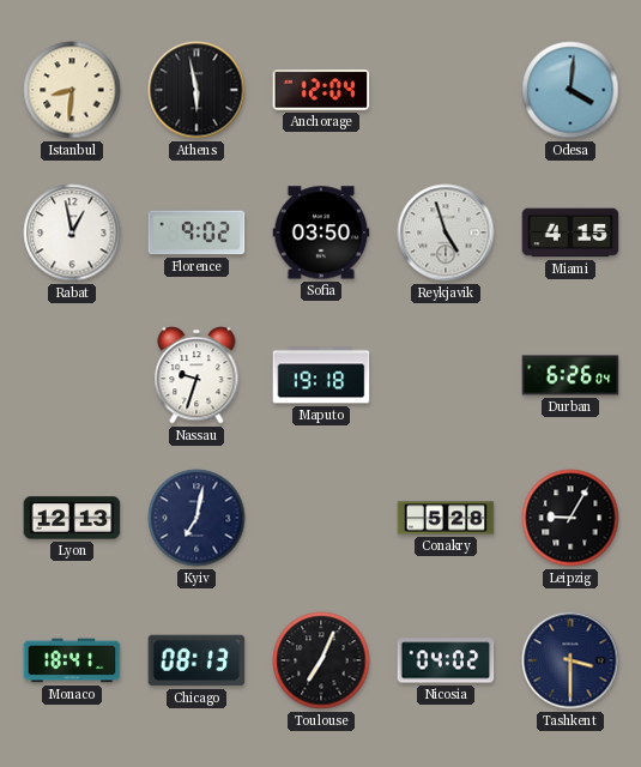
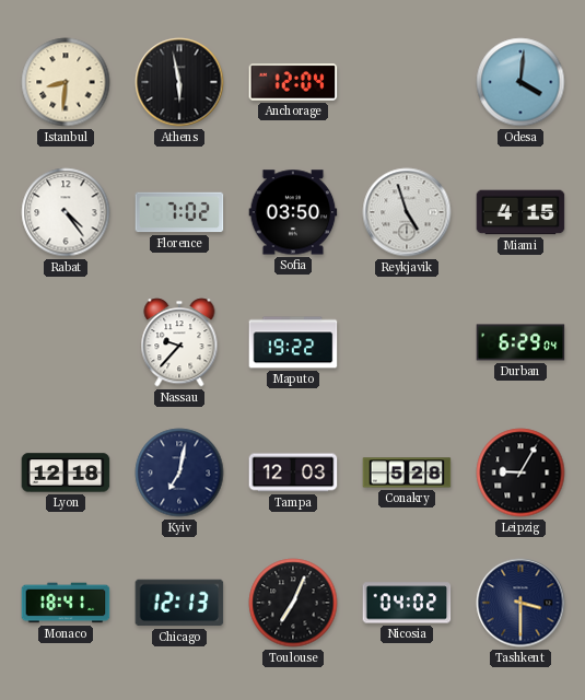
Rabat: 12:58 -> 4:24 (66, 212)
Florence: 9:02 -> 7:02 (179, 212)
Nassau: 9:33 -> 9:37 (179, 342)
Maputo: 19:18 -> 19:22 (293, 342)
Durban: 6:26 -> 6:29 (520, 342)
Lyon: 12:13 -> 12:18 (66, 472)
Tampa: none -> 12:03 (293, 472)
Chicago: 08:13 -> 12:13 (179, 603)
